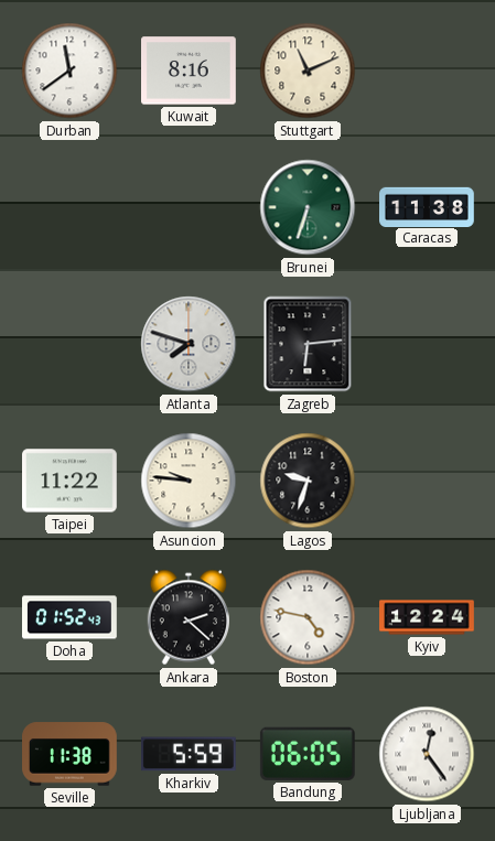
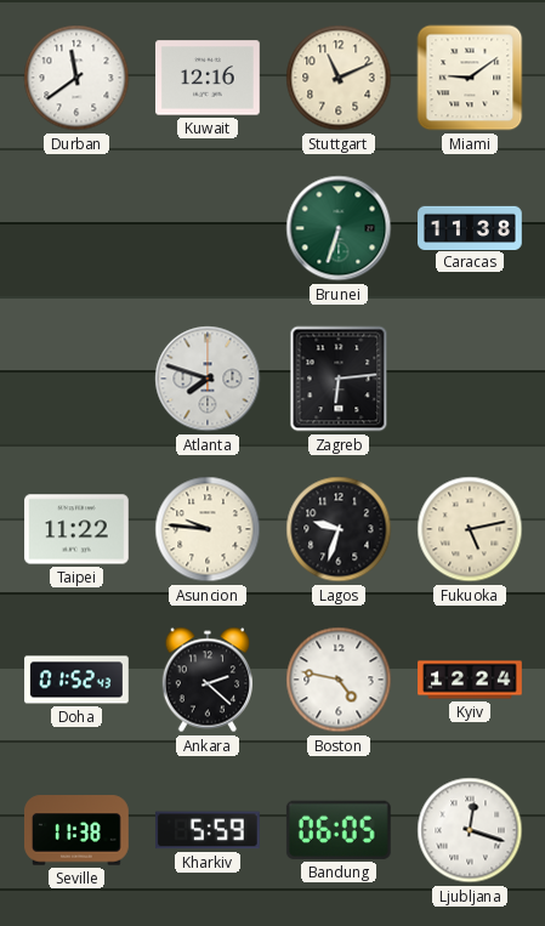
Kuwait: 8:16 -> 12:16 (209, 78)
Miami: none -> 9:09 (470, 78)
Fukuoka: none -> 5:13 (470, 529)
Ljubljana: 12:24 -> 12:18 (470, 830)
